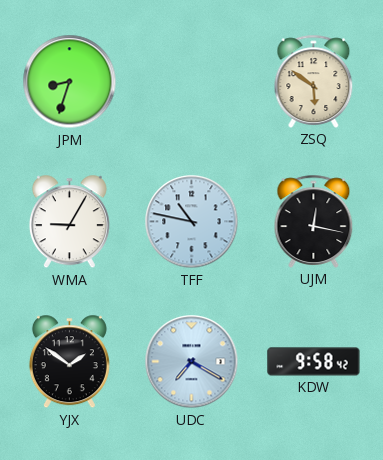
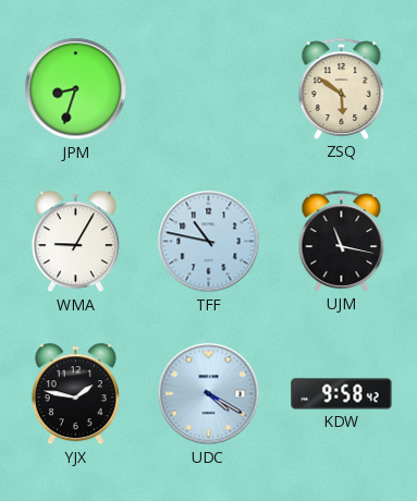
UJM: 12:17 -> 11:17 (342, 241)
YJX: 1:51 -> 1:47 (75, 394)
UDC: 7:20 -> 4:20 (209, 394)
